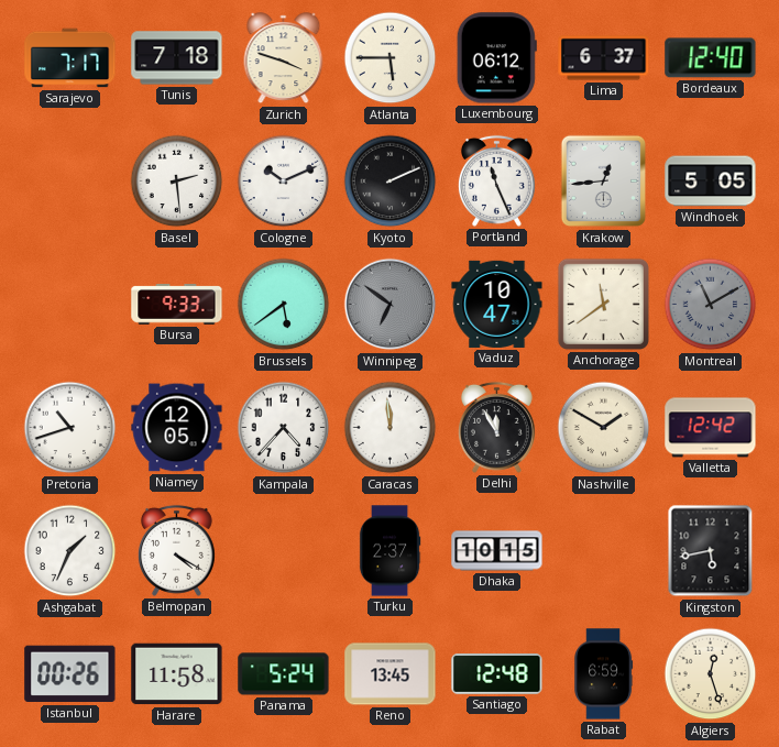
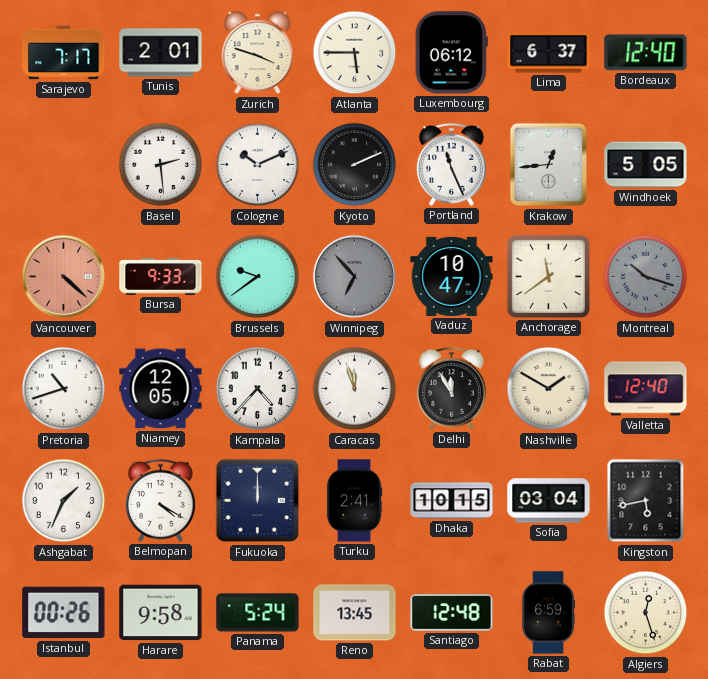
Tunis: 7:18 -> 2:01 (161, 53)
Vancouver: none -> 4:22 (64, 277)
Brussels: 5:39 -> 9:39 (258, 277)
Winnipeg: 6:51 -> 6:53 (355, 277)
Montreal: 11:10 -> 10:18 (646, 277)
Caracas: 11:59 -> 11:57 (355, 389)
Valletta: 12:42 -> 12:40 (646, 389)
Fukuoka: none -> 12:00 (258, 501)
Turku: 2:37 -> 2:41 (354, 501)
Sofia: none -> 03:04 (549, 501)
Harare: 11:58 -> 9:58 (161, 613)
